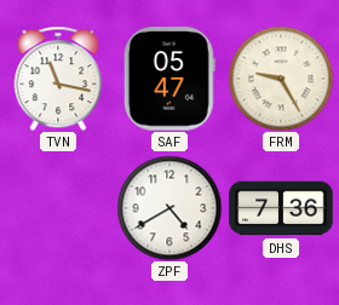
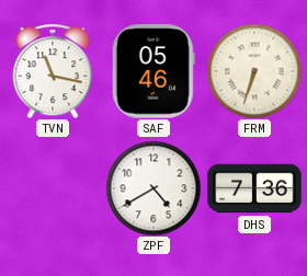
SAF: 05:47 -> 05:46 (153, 71)
FRM: 9:25 -> 6:33 (254, 71)
